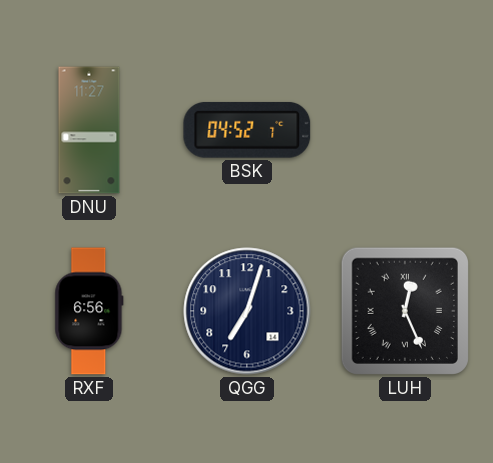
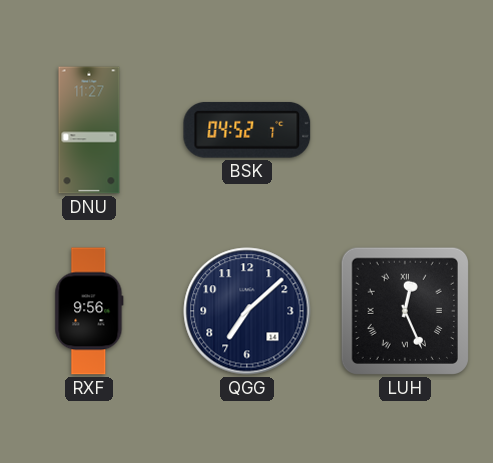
RXF: 6:56 -> 9:56 (89, 311)
QGG: 7:03 -> 7:08 (247, 311)
